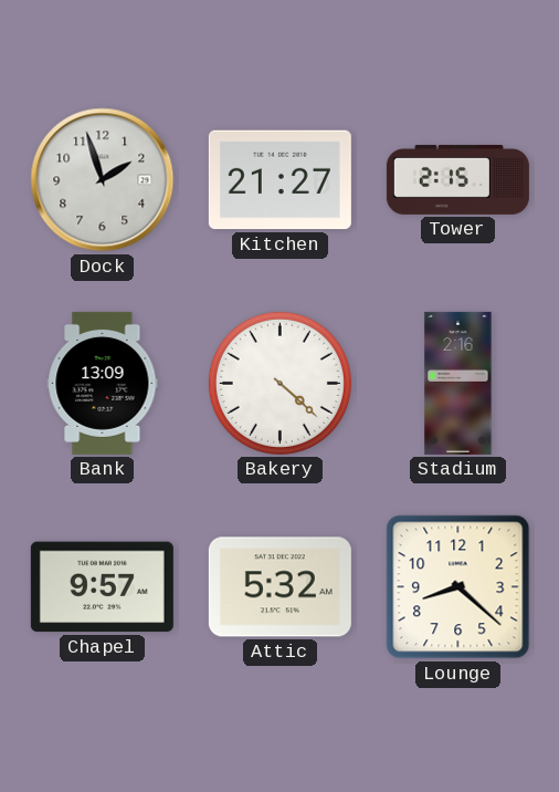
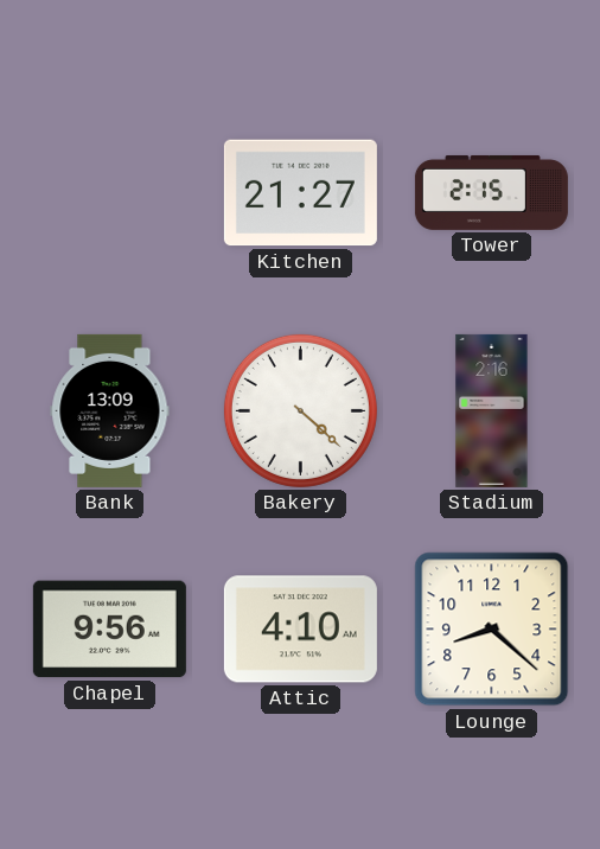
Dock: 1:57 -> none (103, 180)
Chapel: 9:57 -> 9:56 (109, 630)
Attic: 5:32 -> 4:10 (300, 630)
